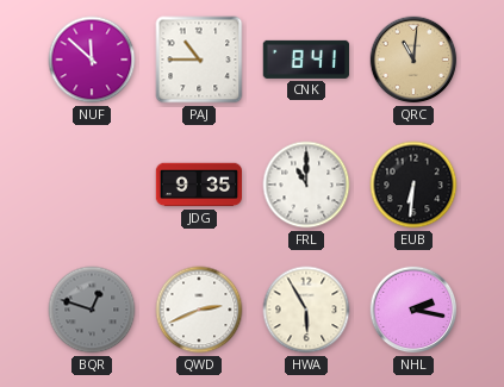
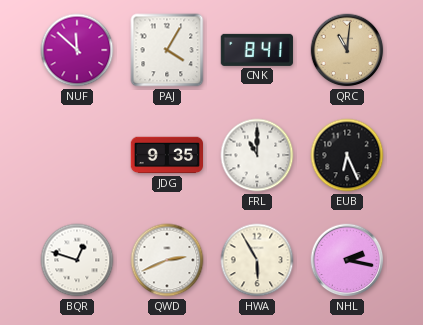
PAJ: 10:45 -> 4:05 (167, 50)
EUB: 6:31 -> 6:26 (347, 155)
BQR dial: grey -> white (77, 260)
